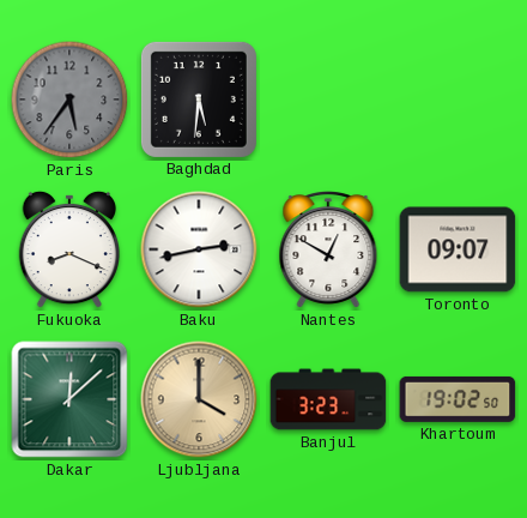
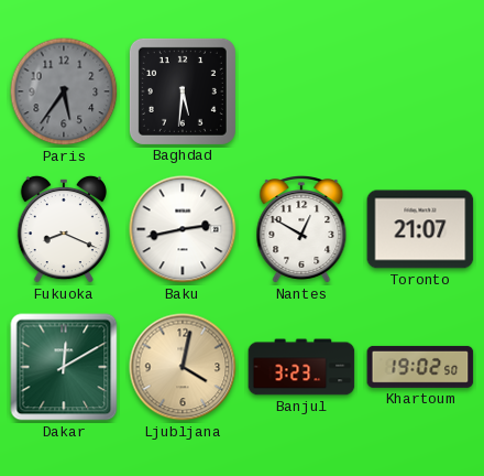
Toronto: 09:07 -> 21:07 (420, 229)
Dakar: 12:08 -> 12:10 (64, 367)
Ljubljana: 4:00 -> 4:02 (183, 367)
